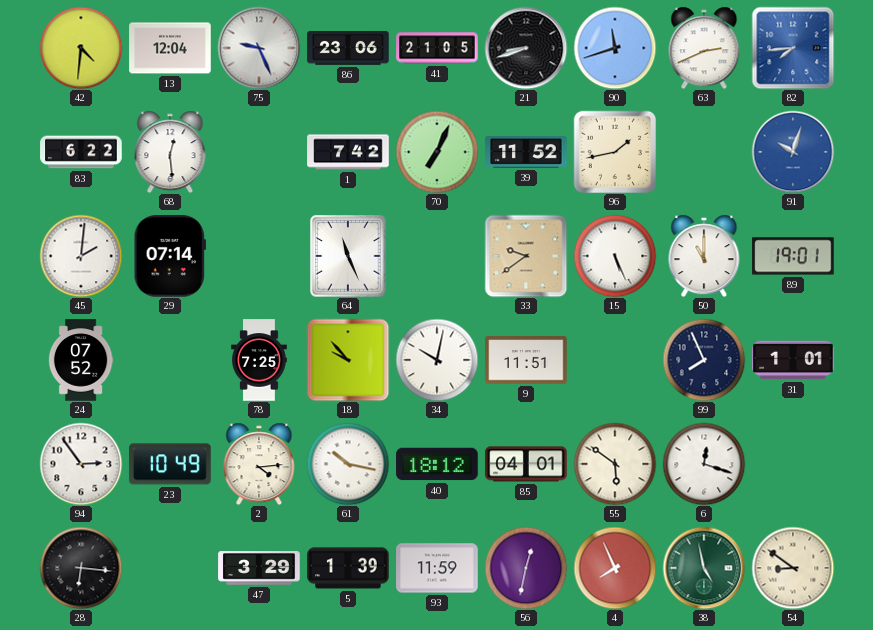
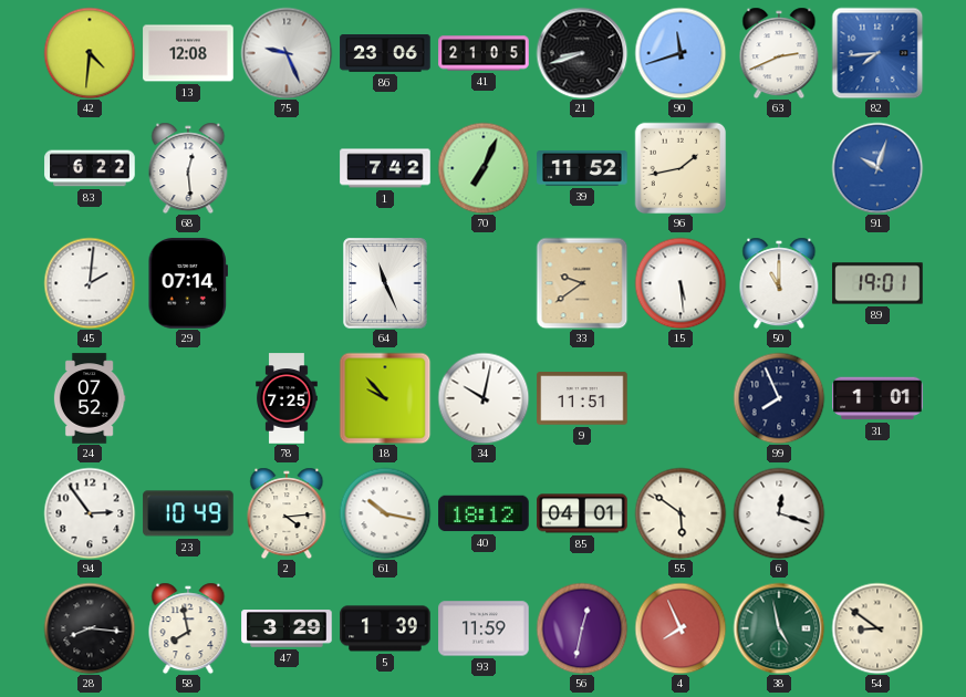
13: 12:04 -> 12:08 (188, 53)
15: 5:26 -> 5:29 (681, 283)
28: 6:16 -> 8:16 (90, 628)
58: none -> 7:58 (188, 628)
